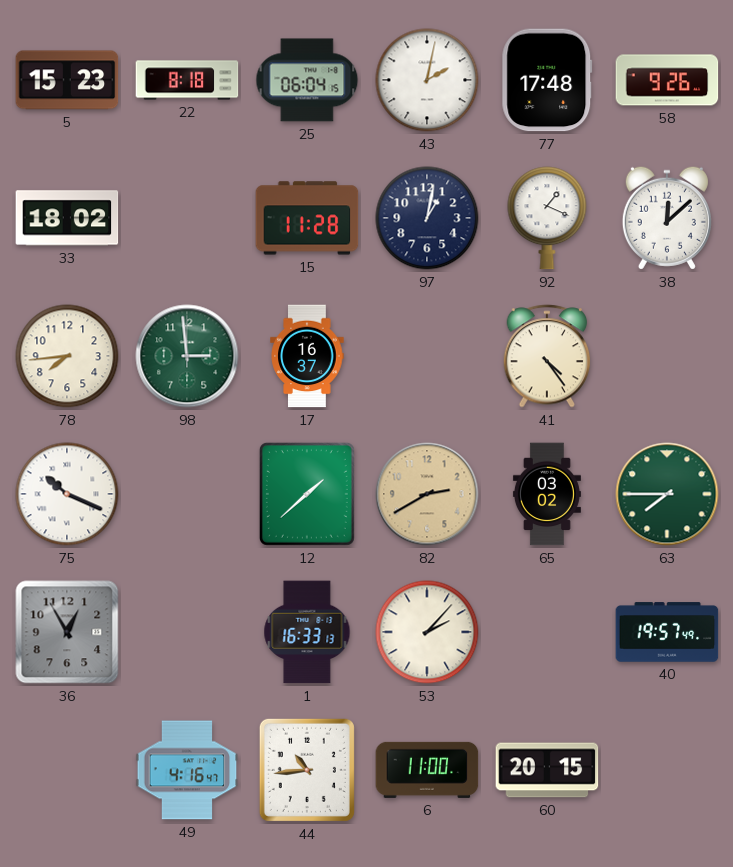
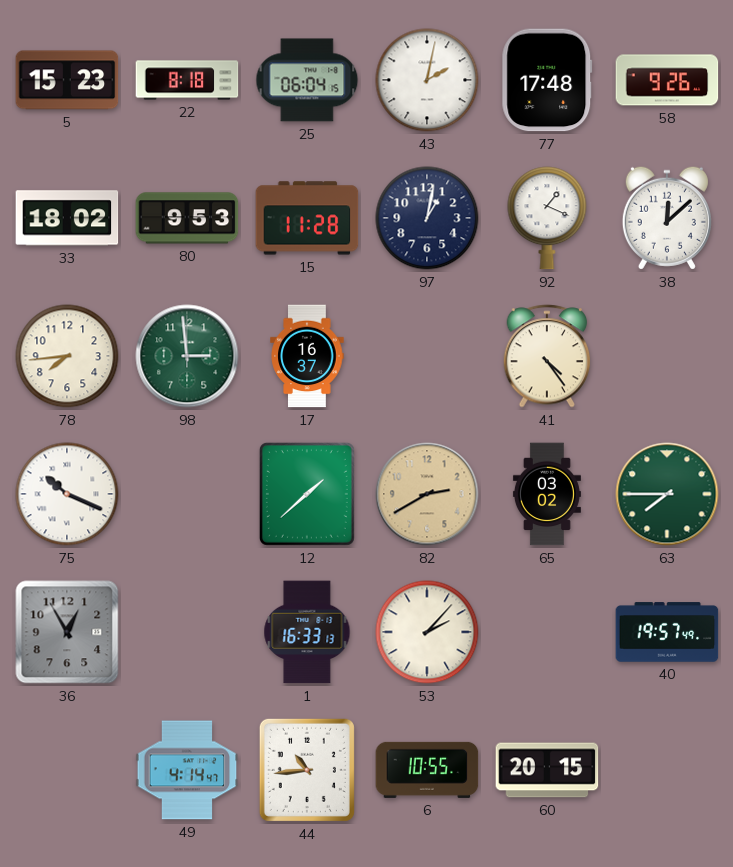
80: none -> 9:53 (187, 218)
49: 4:16 -> 4:14 (187, 770)
6: 11:00 -> 10:55 (427, 770)
